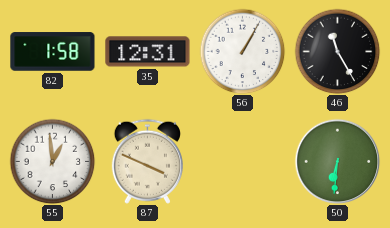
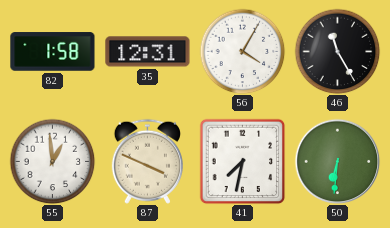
56: 1:05 -> 4:05 (242, 51)
41: none -> 7:32 (242, 161)
